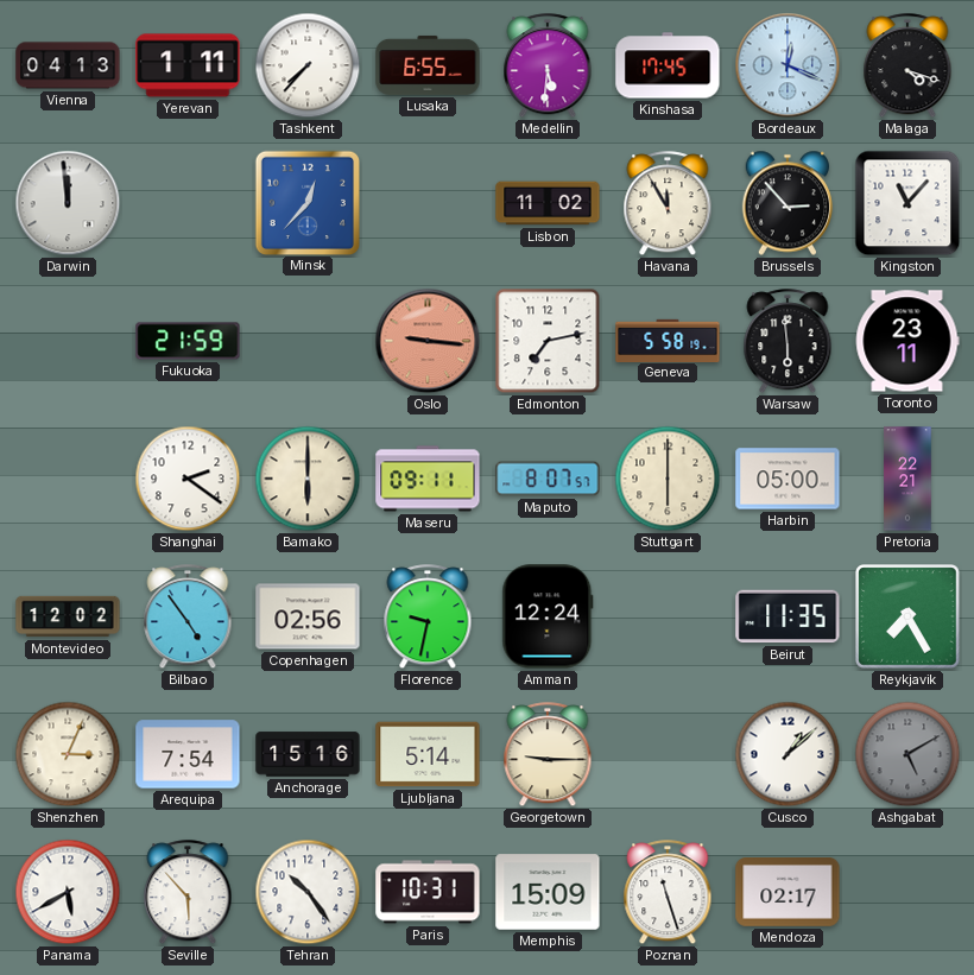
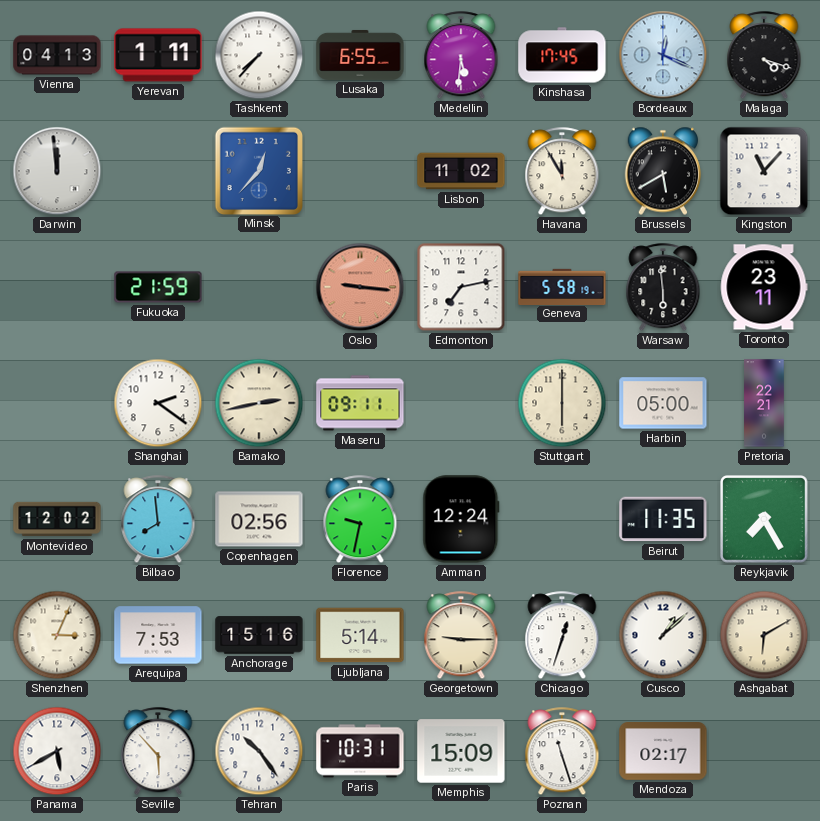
Brussels: 2:53 -> 5:40 (663, 171)
Bamako: 6:00 -> 2:43 (259, 403)
Maputo: 8:07 -> none (548, 479)
Bilbao: 4:54 -> 7:59 (158, 520)
Arequipa: 7:54 -> 7:53 (158, 635)
Chicago: none -> 12:33 (562, 636)
Ashgabat: 5:10 -> 6:10 (764, 635)
Ashgabat dial: grey -> cream (764, 635)
